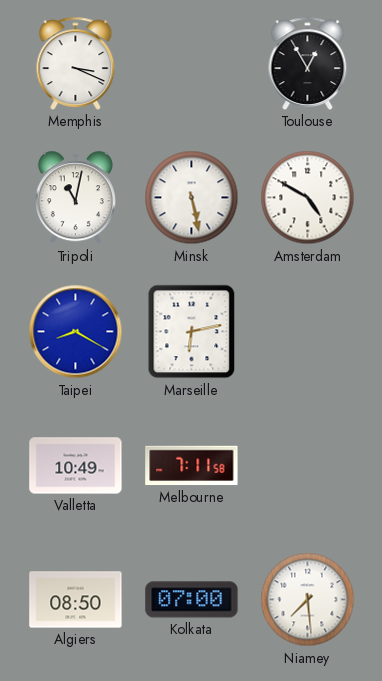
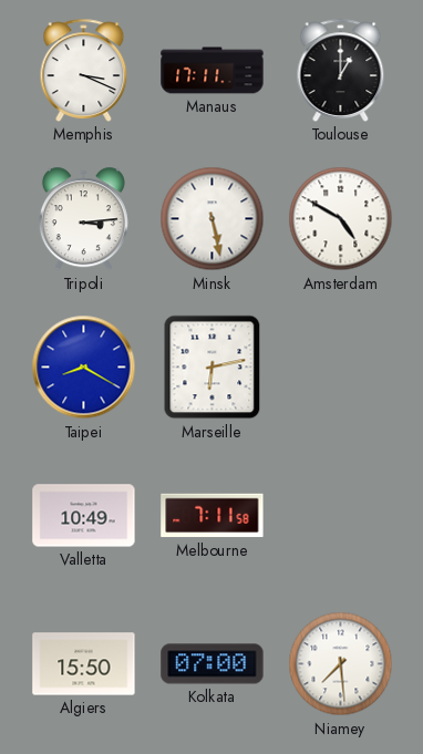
Manaus: none -> 17:11 (213, 71)
Toulouse: 12:55 -> 1:00 (341, 70)
Tripoli: 11:02 -> 3:14 (83, 219)
Algiers: 08:50 -> 15:50 (84, 664)
